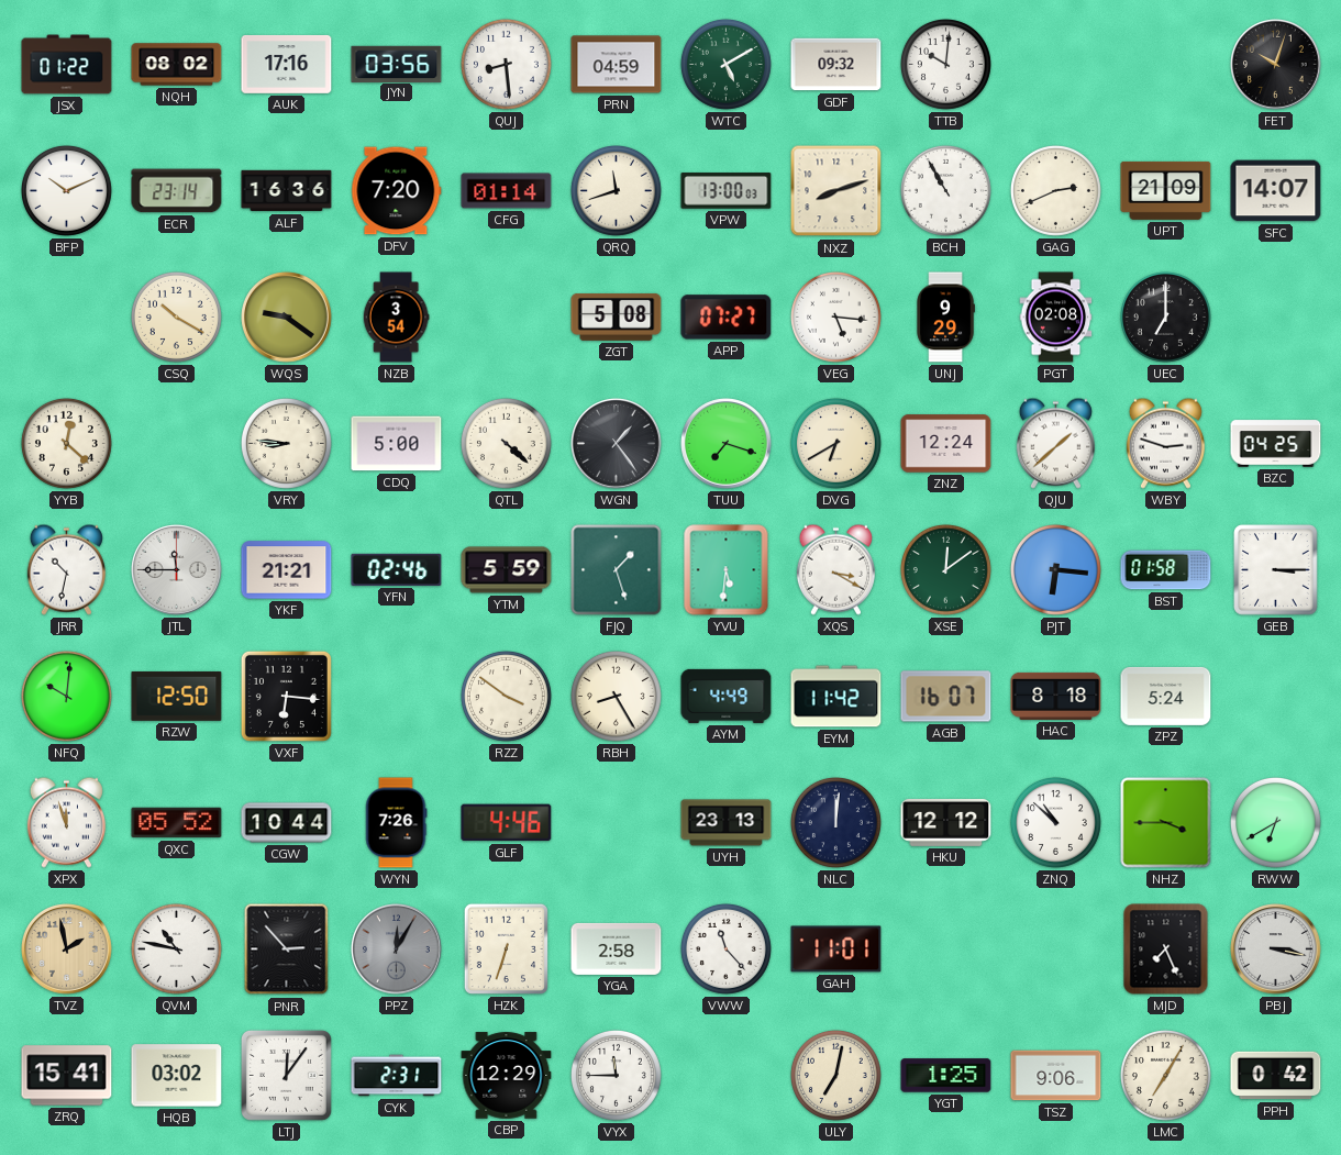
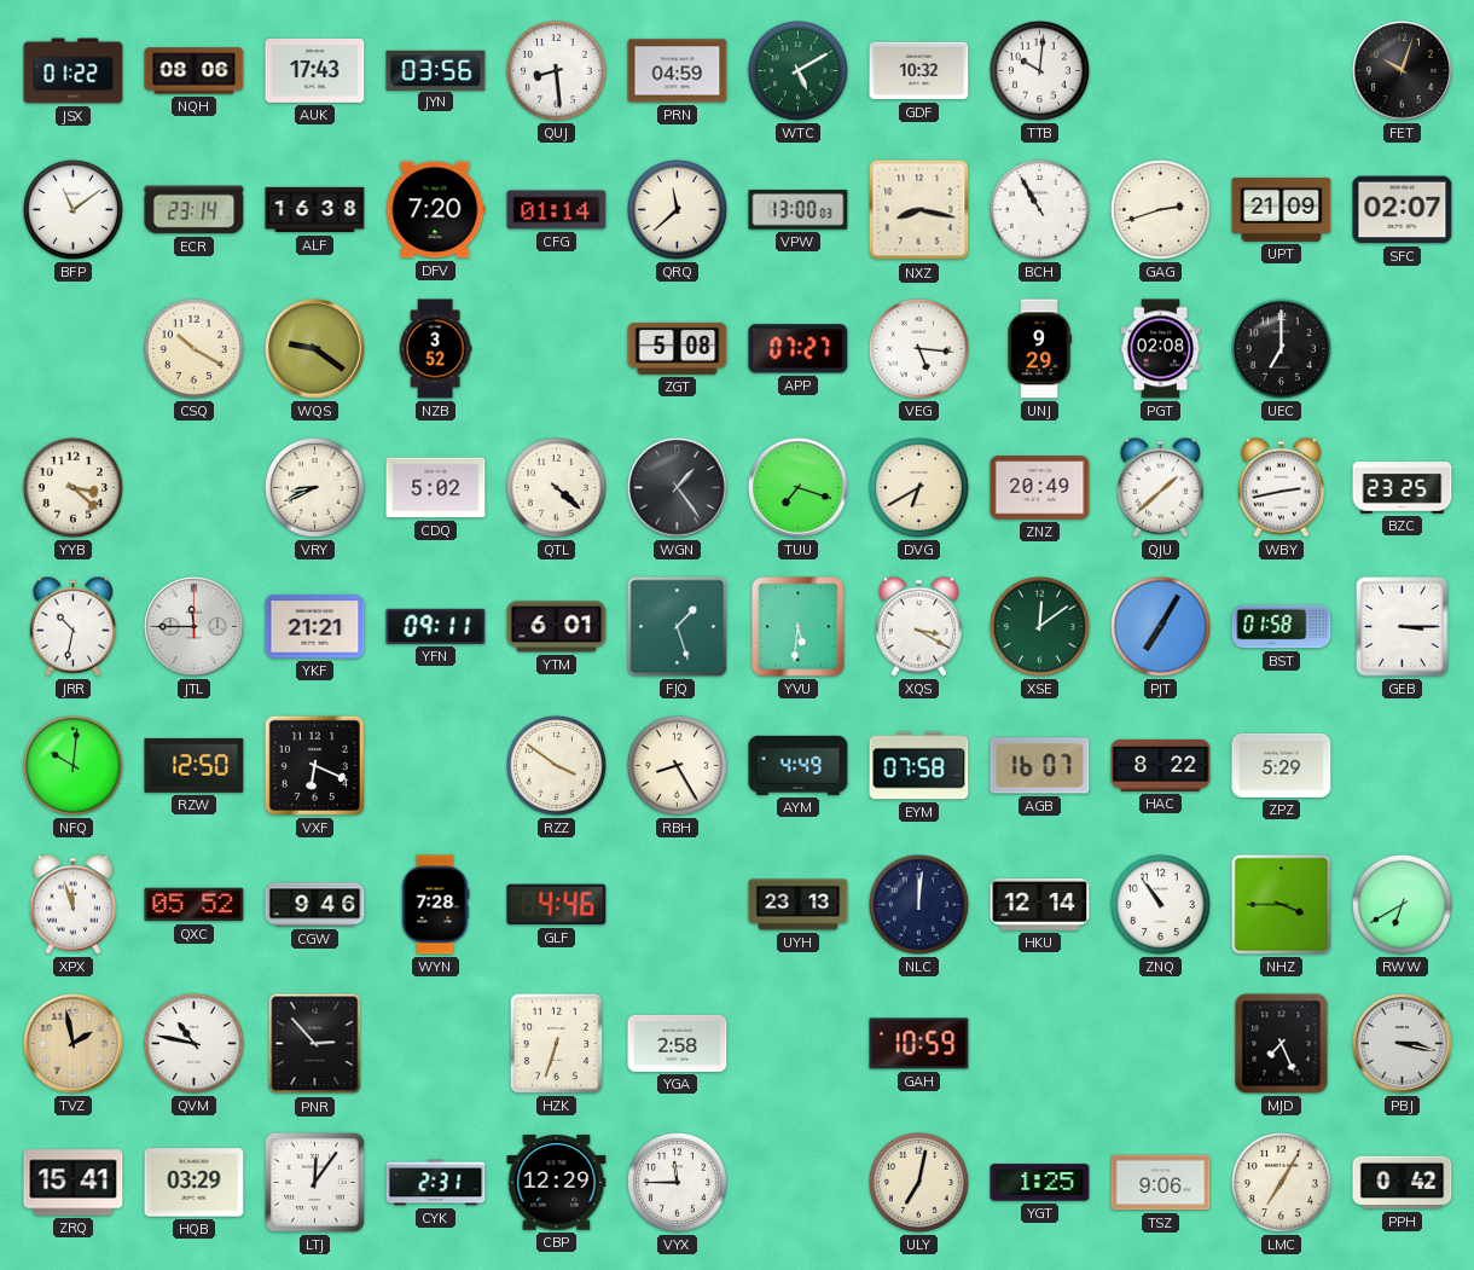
NQH: 08:02 -> 08:06 (195, 71)
AUK: 17:16 -> 17:43 (315, 70)
GDF: 09:32 -> 10:32 (919, 71)
BFP: 10:11 -> 11:09 (72, 209)
ALF: 16:36 -> 16:38 (315, 210)
QRQ: 11:42 -> 11:38 (677, 209)
NXZ: 8:12 -> 8:17 (919, 210)
GAG: 2:41 -> 2:42 (1160, 209)
SFC: 14:07 -> 02:07 (1403, 210)
NZB: 3:54 -> 3:52 (435, 349)
YYB: 12:22 -> 3:22 (72, 487)
VRY: 8:46 -> 8:41 (314, 487)
CDQ: 5:00 -> 5:02 (436, 488)
ZNZ: 12:24 -> 20:49 (1040, 488)
WBY: 2:48 -> 2:43 (1281, 487)
BZC: 04:25 -> 23:25 (1403, 488)
YFN: 02:46 -> 09:11 (436, 626)
YTM: 5:59 -> 6:01 (557, 627)
PJT: 6:16 -> 7:05 (1160, 626)
VXF: 6:16 -> 6:19 (314, 765)
EYM: 11:42 -> 07:58 (919, 766)
HAC: 8:18 -> 8:22 (1161, 765)
ZPZ: 5:24 -> 5:29 (1282, 765)
CGW: 10:44 -> 9:46 (315, 905)
WYN: 7:26 -> 7:28 (435, 905)
HKU: 12:12 -> 12:14 (1040, 904)
ZNQ: 10:52 -> 10:54 (1160, 904)
PPZ: 12:05 -> none (397, 949)
VWW: 11:23 -> none (725, 948)
GAH: 11:01 -> 10:59 (919, 1044)
HQB: 03:02 -> 03:29 (195, 1183)
